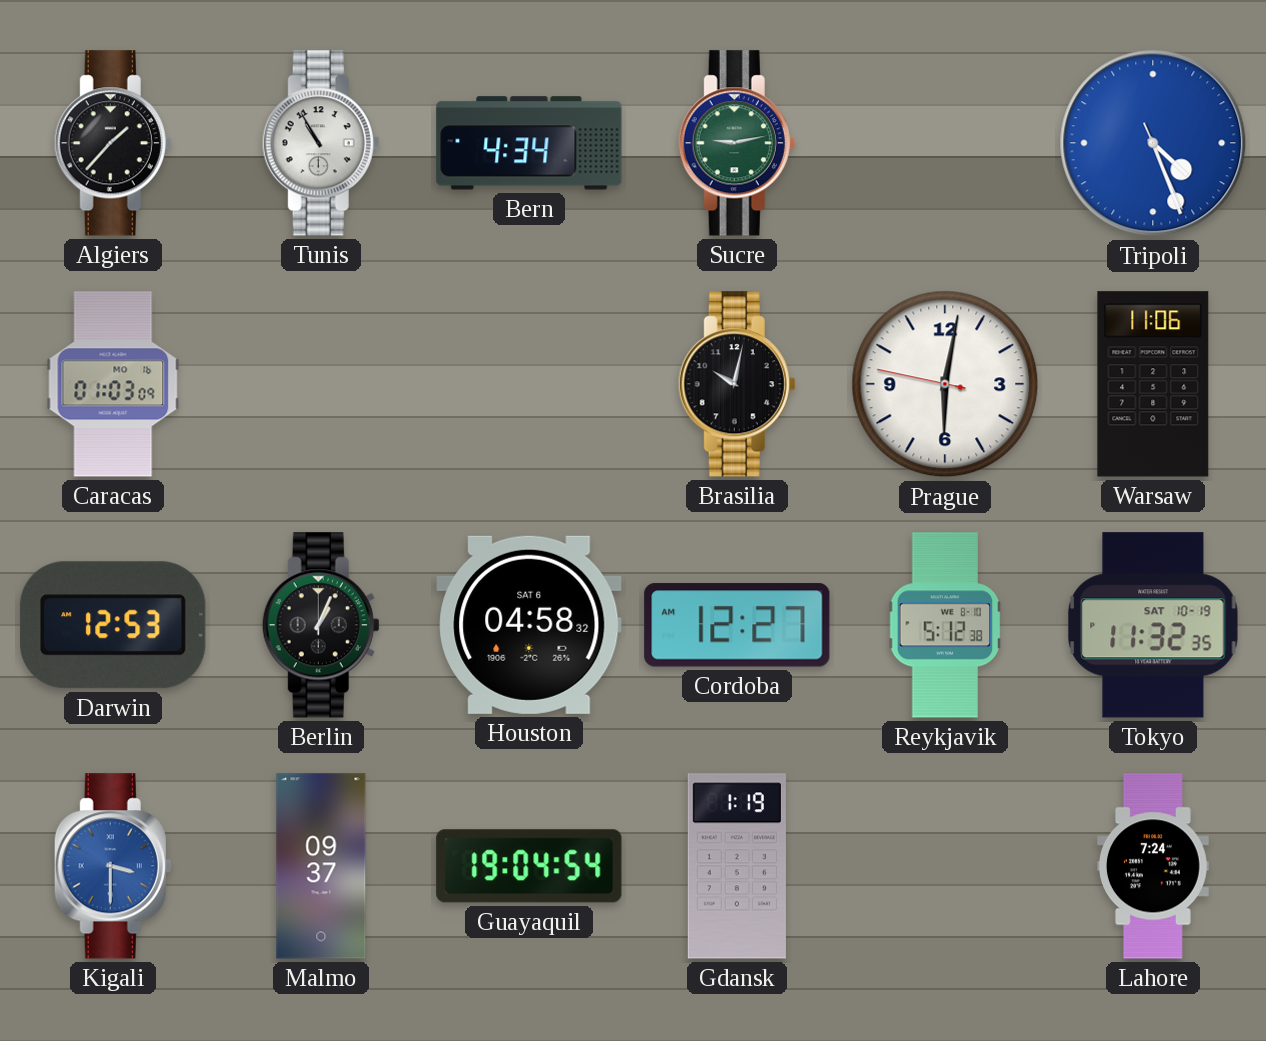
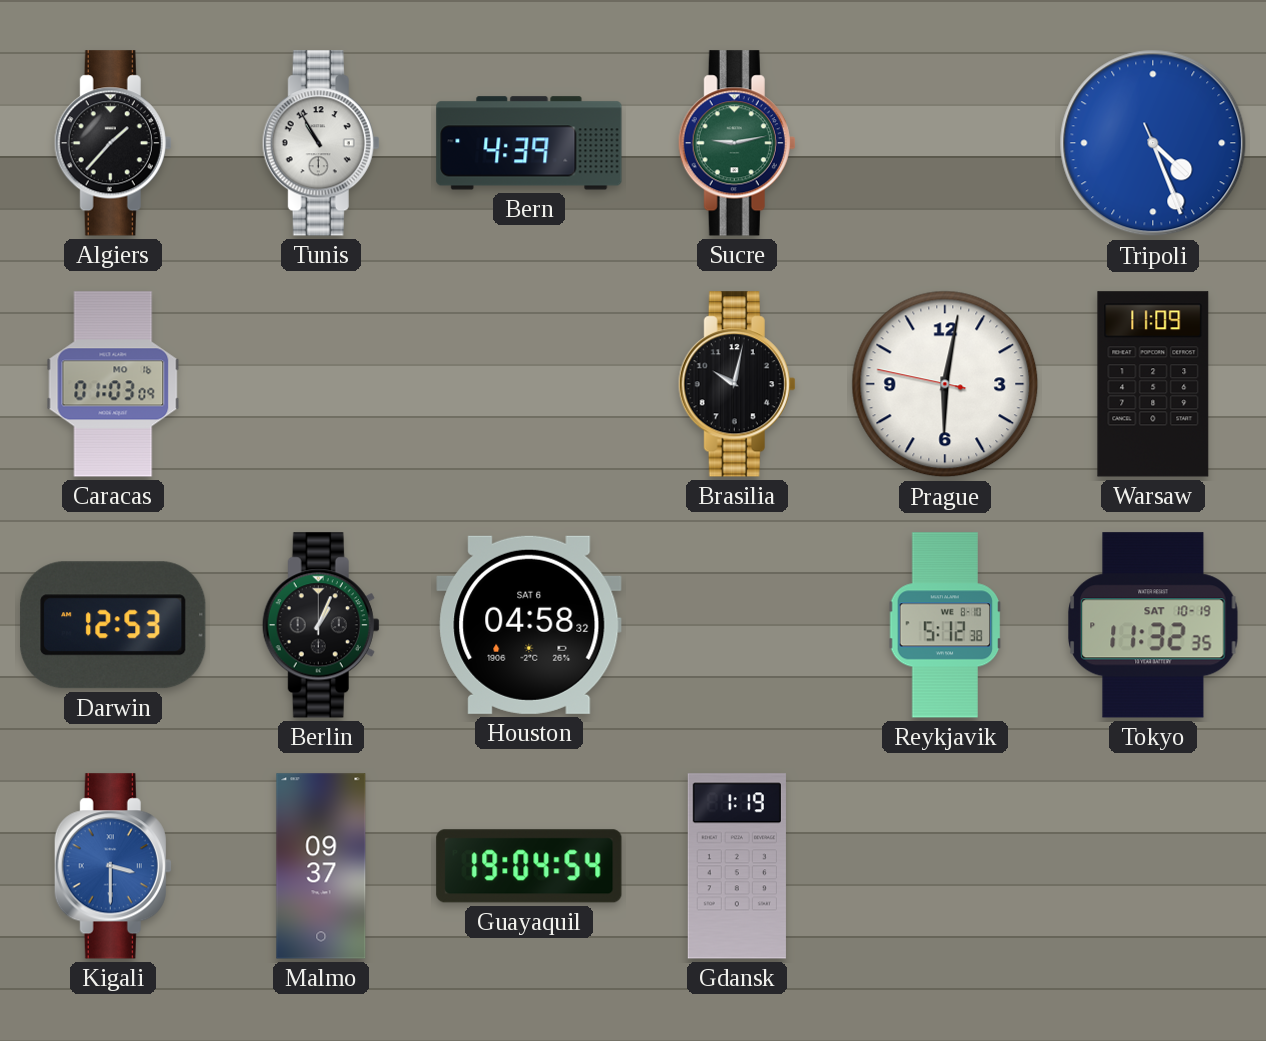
Bern: 4:34 -> 4:39 (529, 143)
Warsaw: 11:06 -> 11:09 (1153, 384)
Cordoba: 12:27 -> none (737, 625)
Lahore: 7:24 -> none (1153, 866)
